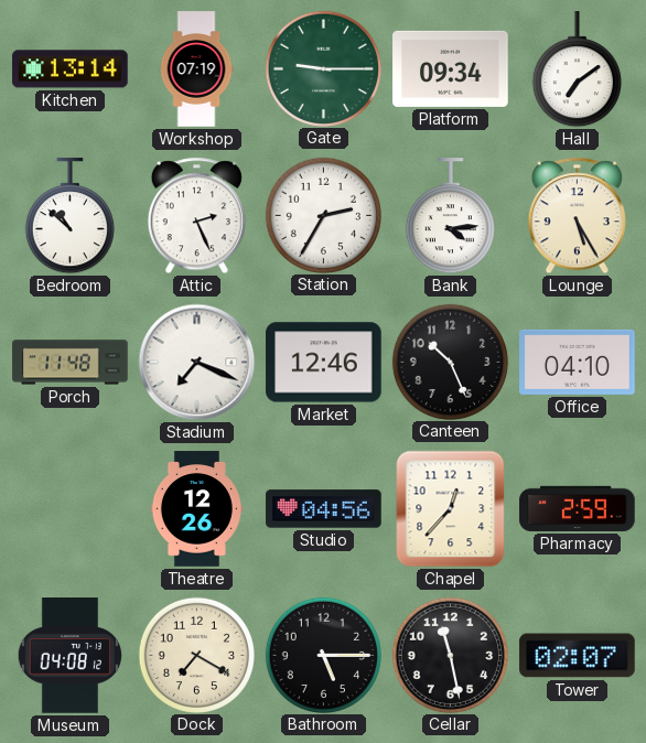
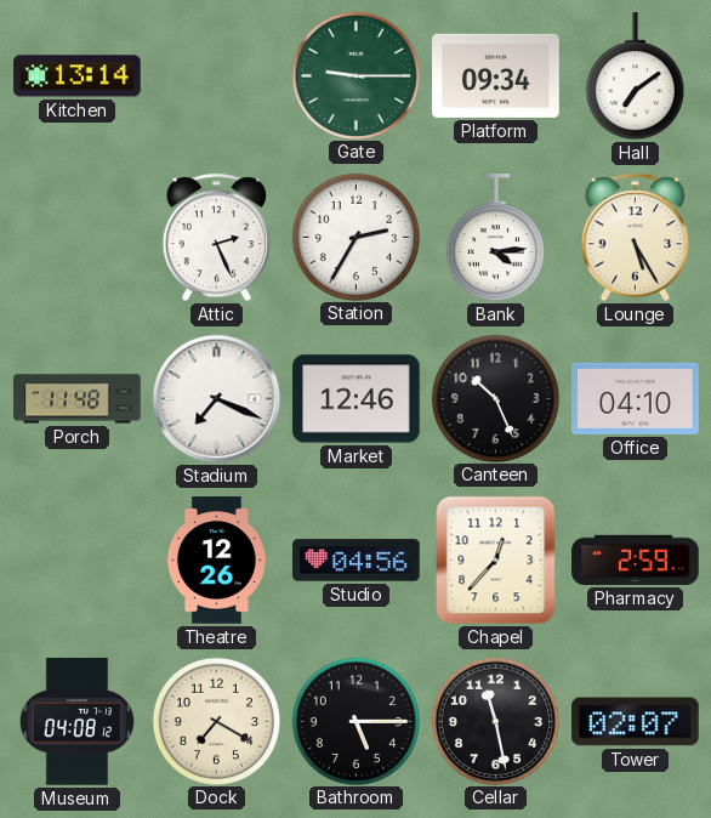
Workshop: 07:19 -> none (196, 69)
Bedroom: 10:52 -> none (69, 216)
